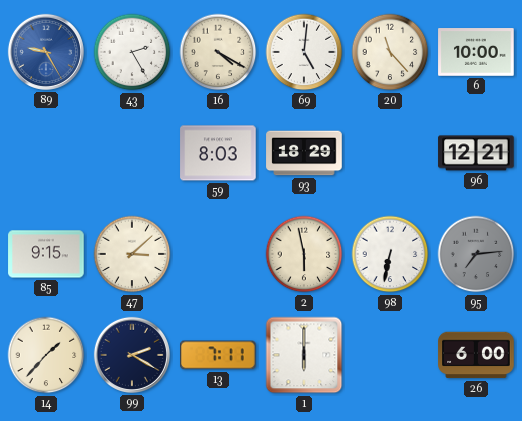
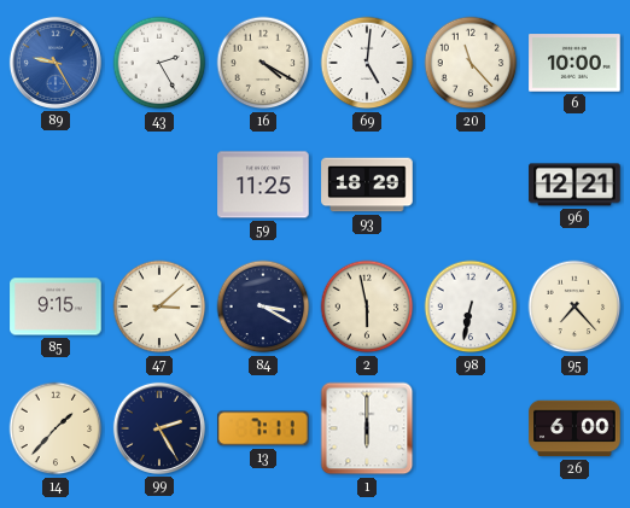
59: 8:03 -> 11:25 (263, 185)
84: none -> 3:20 (263, 306)
95: 7:14 -> 7:23 (574, 306)
95 dial: grey -> cream (574, 306)
99: 2:20 -> 2:25 (159, 428)
